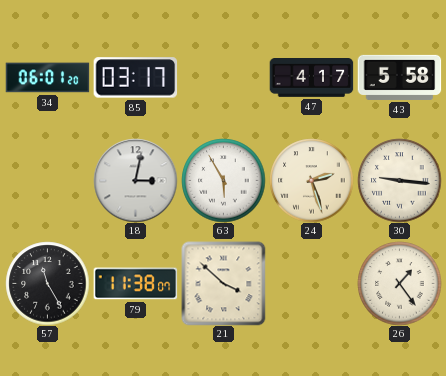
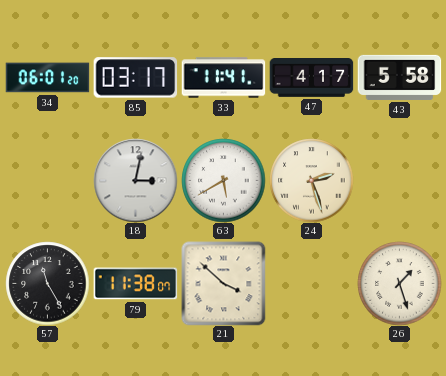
33: none -> 11:41 (223, 78)
63: 5:55 -> 5:40 (223, 180)
30: 9:16 -> none (399, 180)
26: 1:24 -> 1:27 (399, 283)
